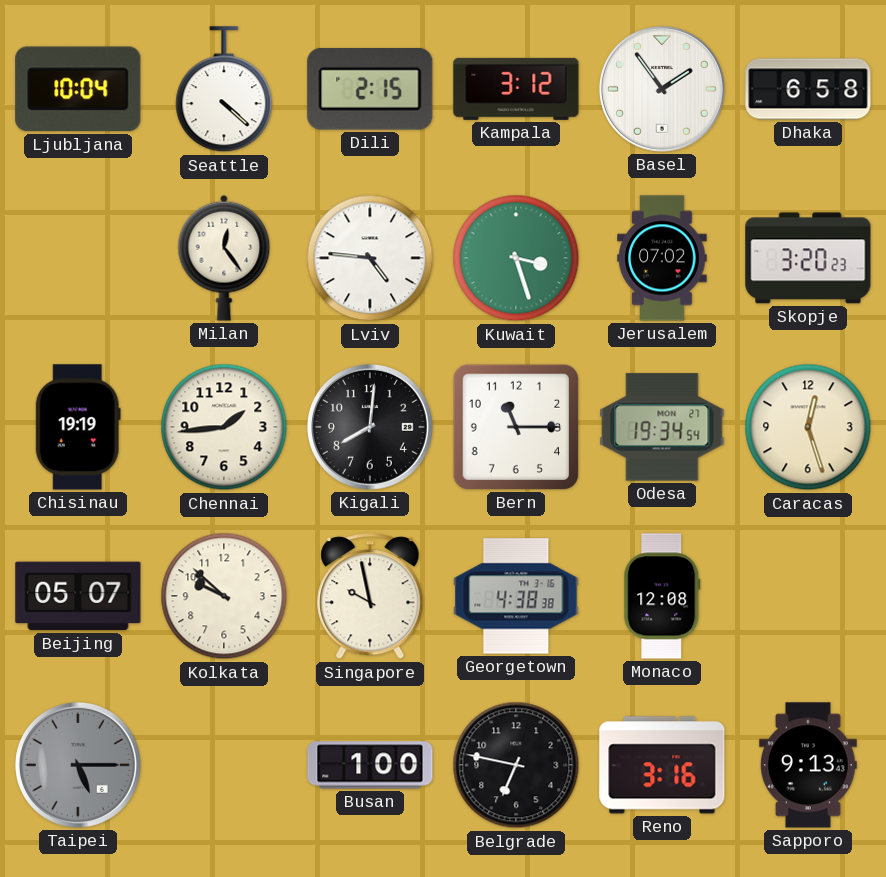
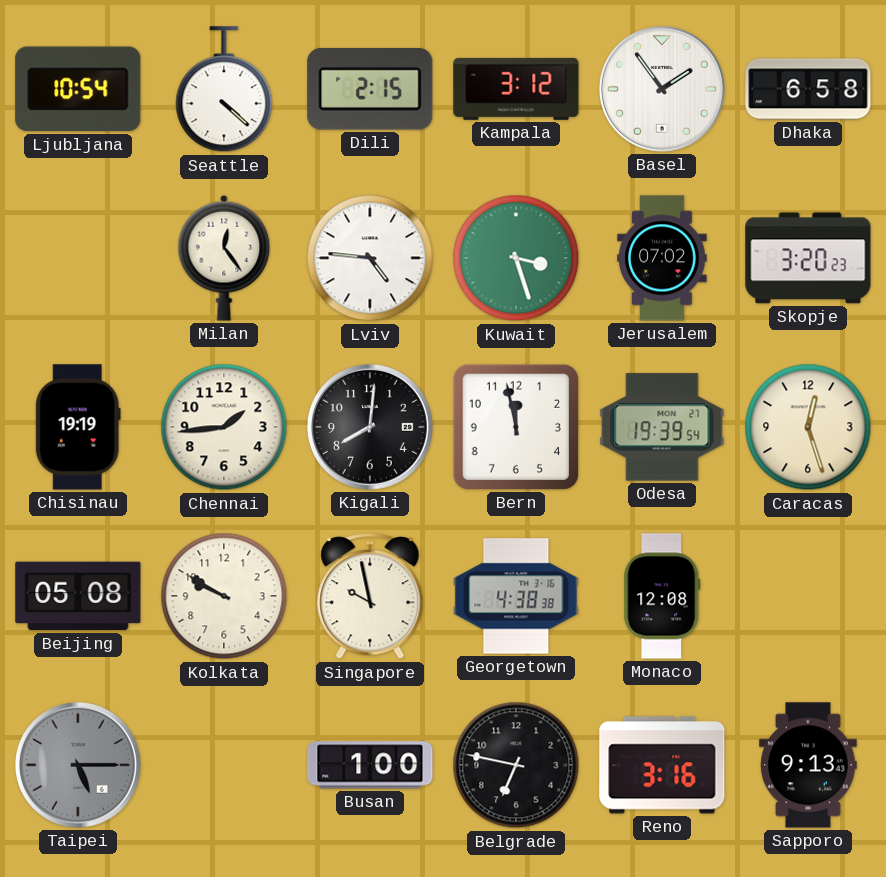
Ljubljana: 10:04 -> 10:54 (78, 89)
Bern: 11:15 -> 11:58 (516, 427)
Odesa: 19:34 -> 19:39 (662, 427)
Beijing: 05:07 -> 05:08 (78, 596)
Kolkata: 9:52 -> 9:50 (224, 596)
